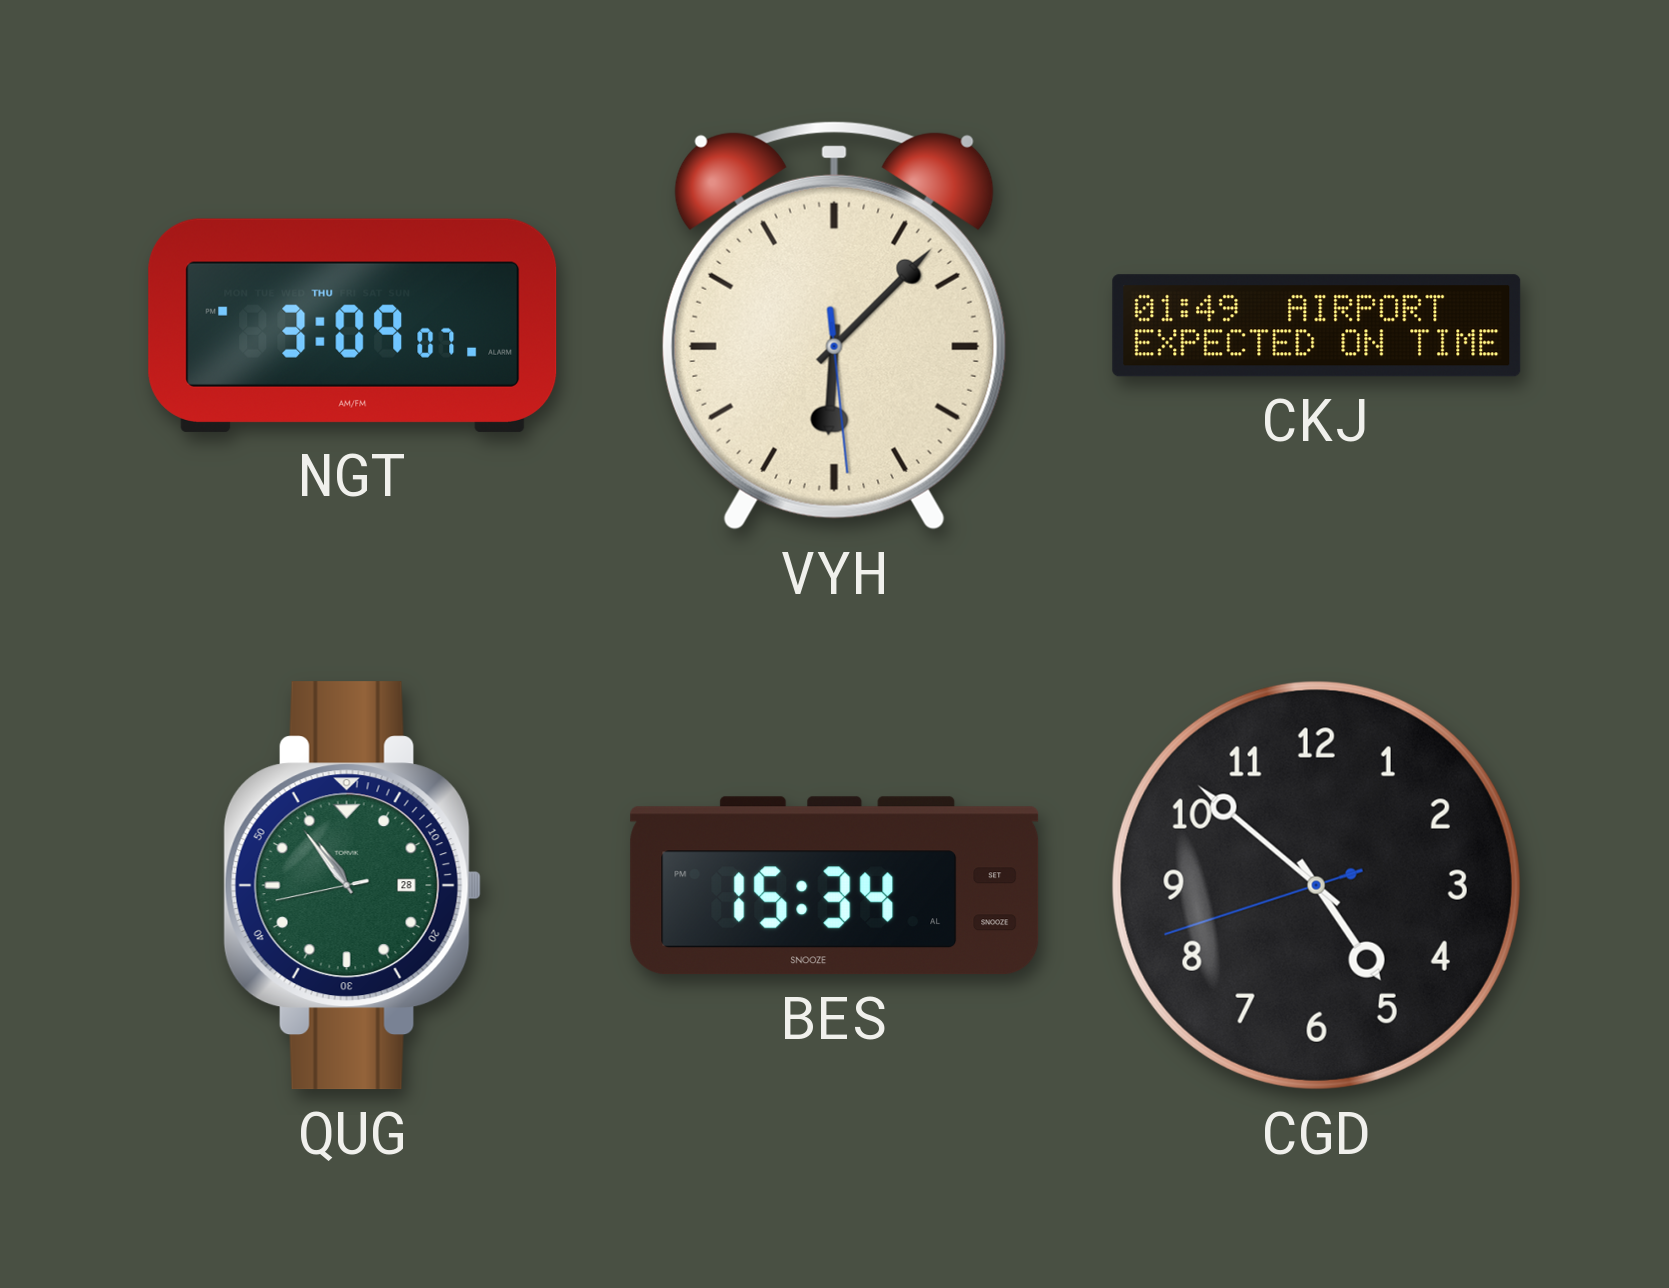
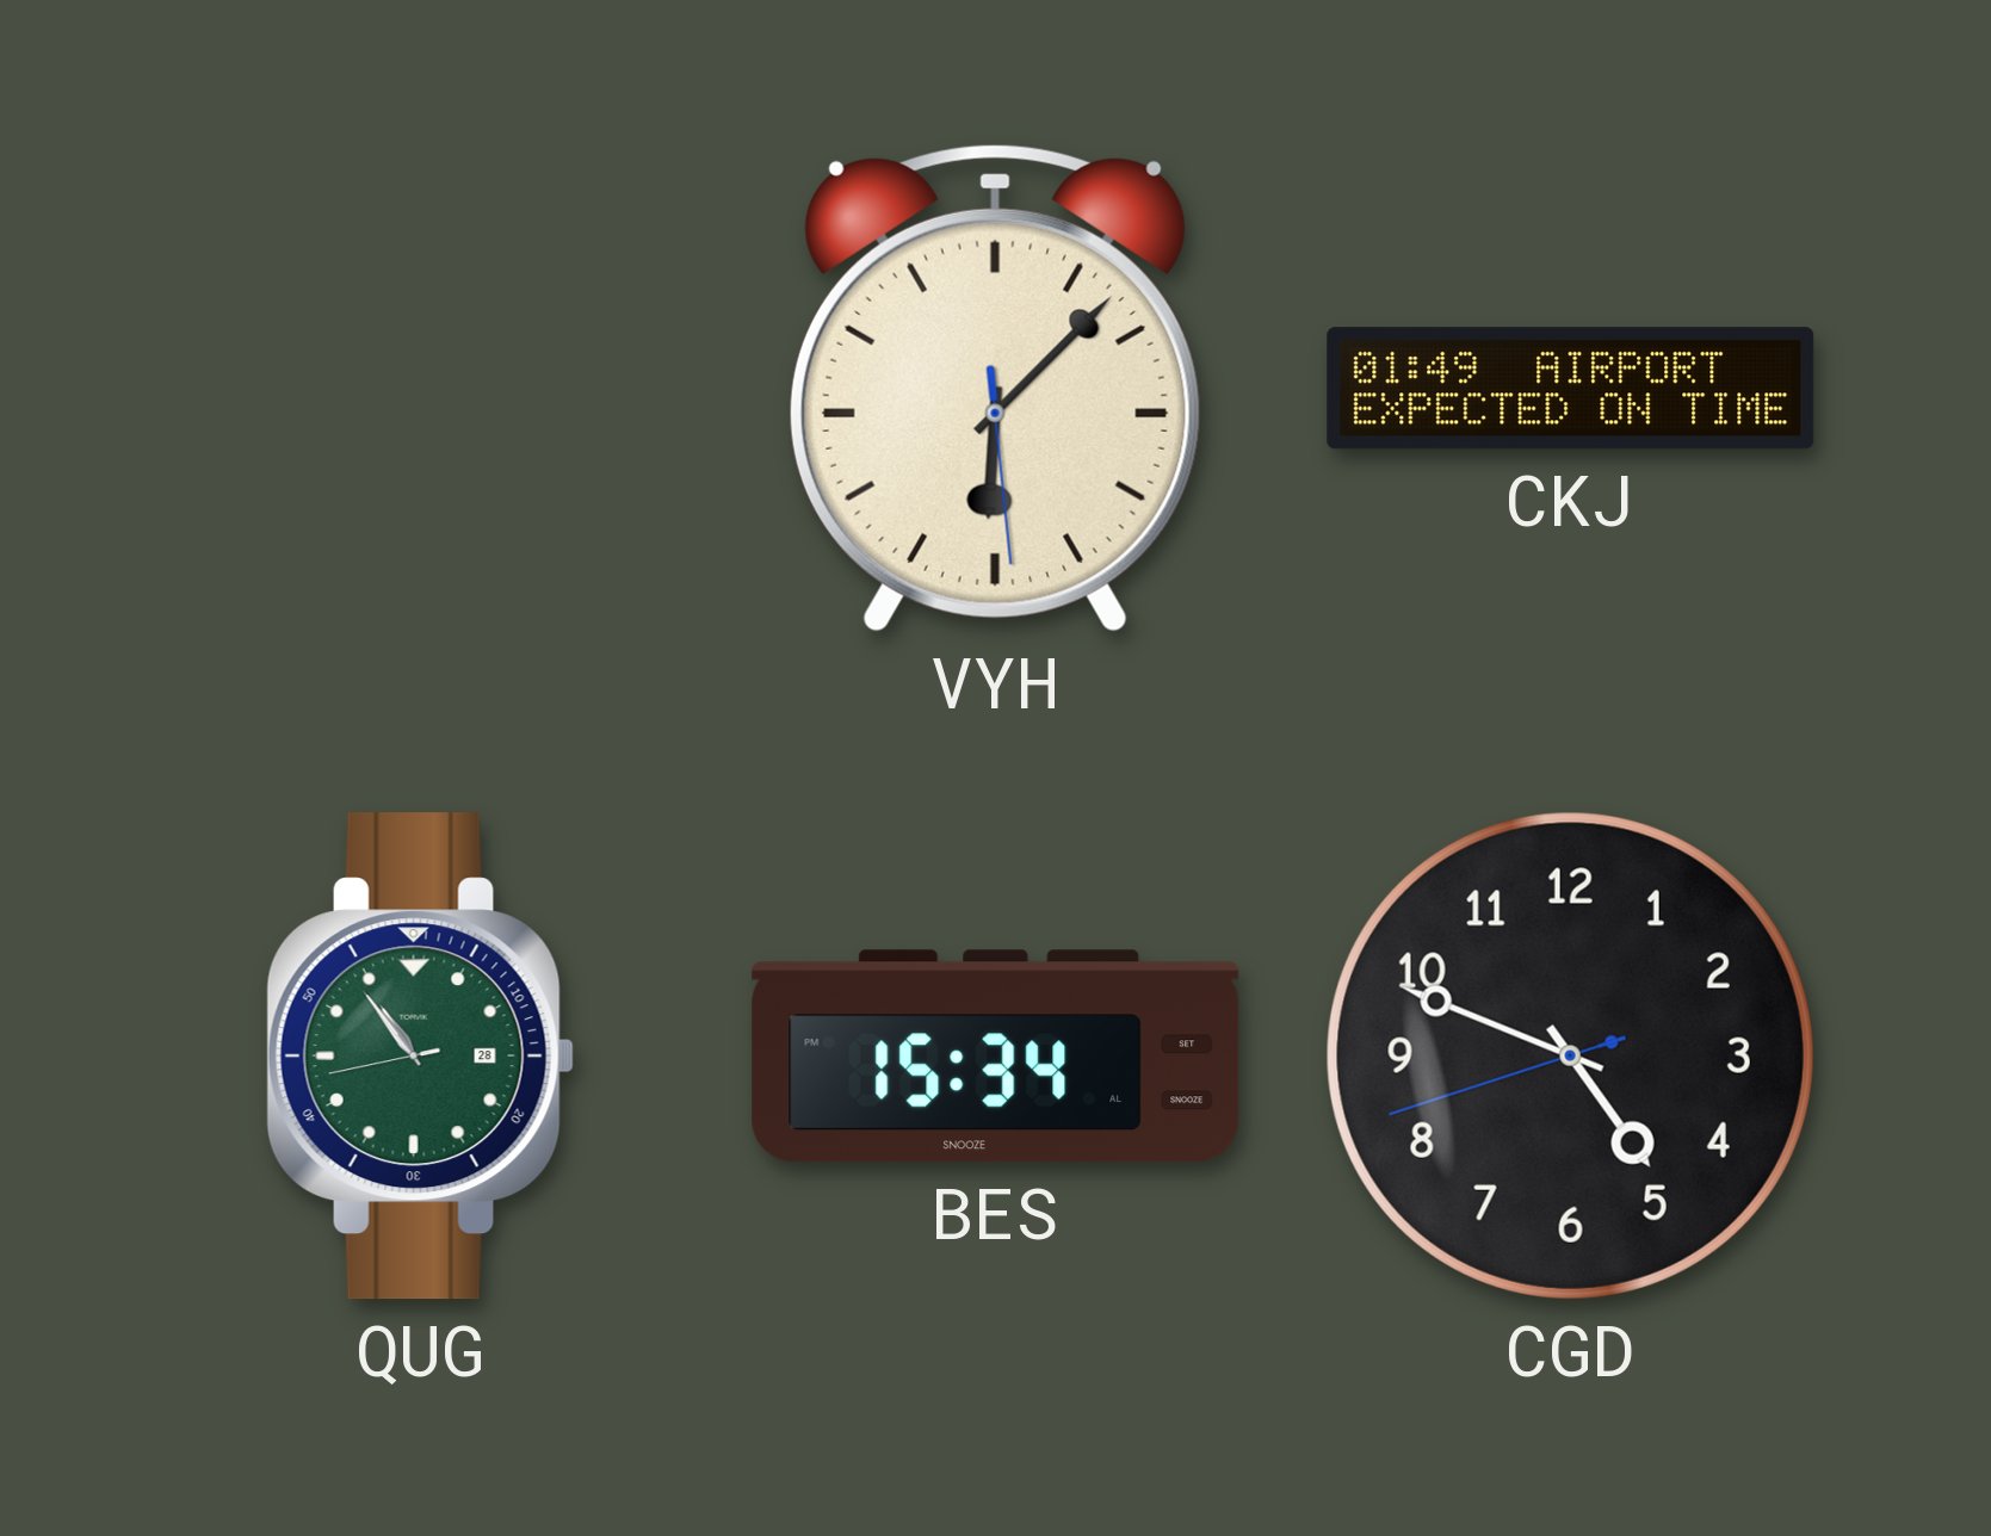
NGT: 3:09 -> none (353, 325)
CGD: 4:51 -> 4:48 (1570, 1055)
